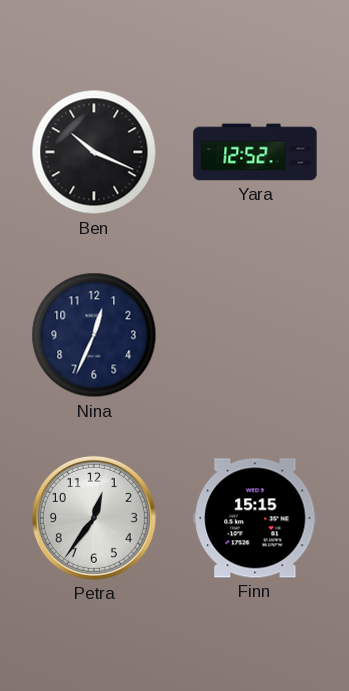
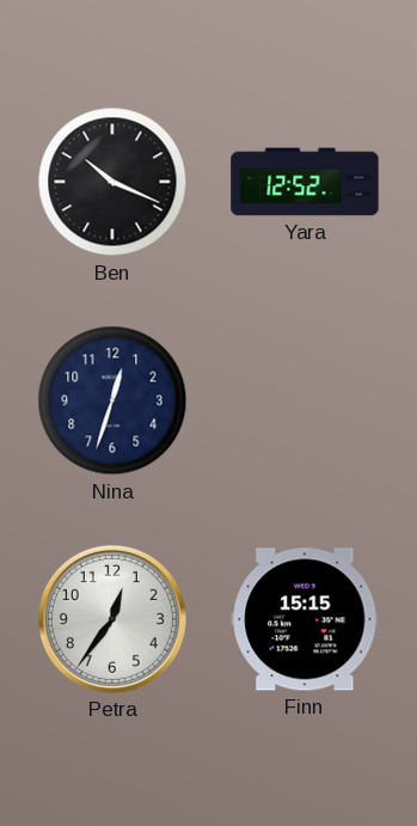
Nina: 12:34 -> 12:33 (112, 400)
